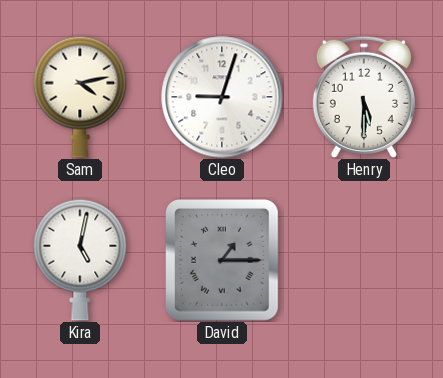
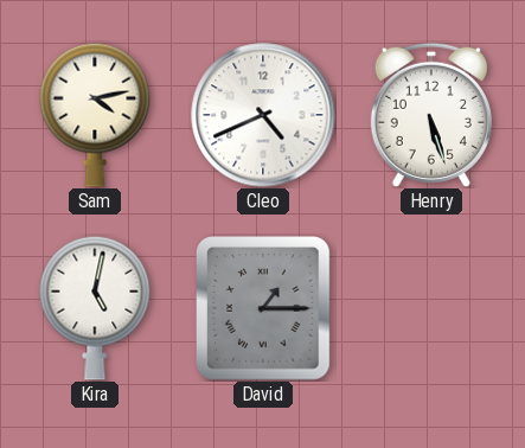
Cleo: 9:03 -> 4:41 (263, 115)
Henry: 5:30 -> 5:27 (431, 115)
